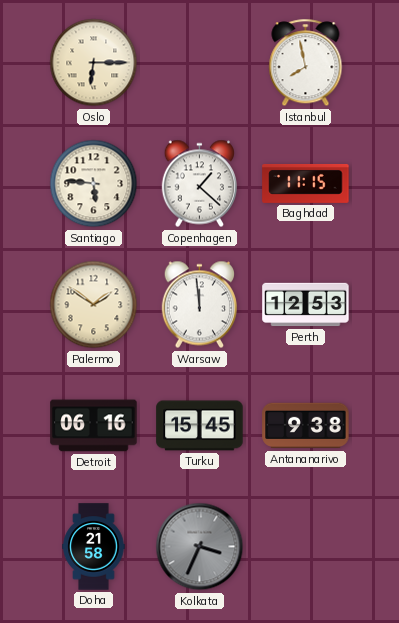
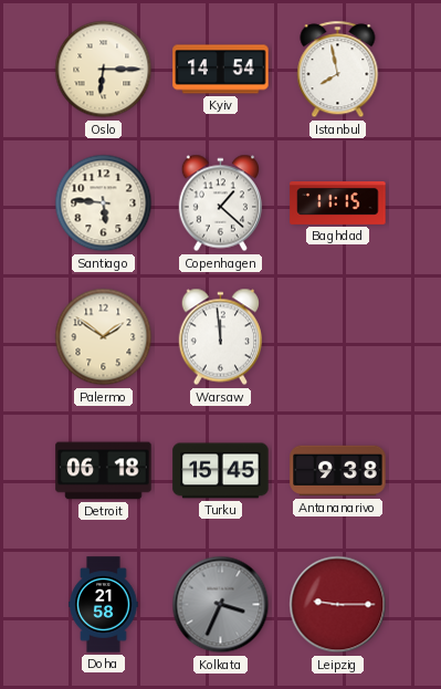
Kyiv: none -> 14:54 (221, 70)
Perth: 12:53 -> none (306, 305)
Detroit: 06:16 -> 06:18 (104, 471)
Leipzig: none -> 9:15 (338, 605)
